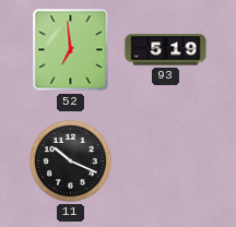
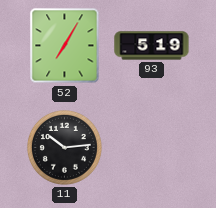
52: 6:59 -> 7:05 (65, 46)
11: 10:19 -> 10:14 (64, 147)
